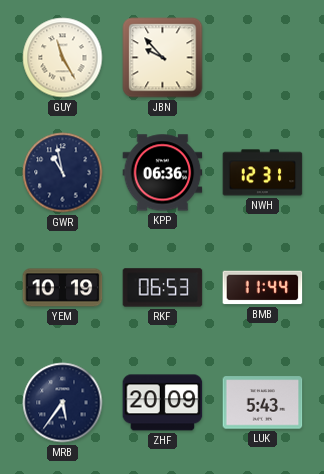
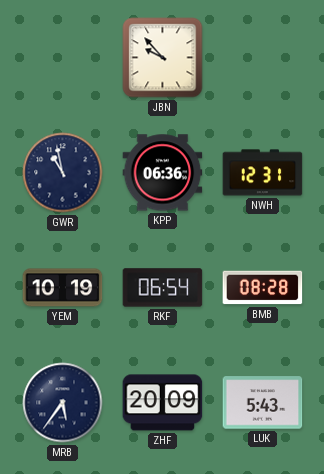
GUY: 11:25 -> none (63, 58)
RKF: 06:53 -> 06:54 (163, 288)
BMB: 11:44 -> 08:28 (263, 288)
